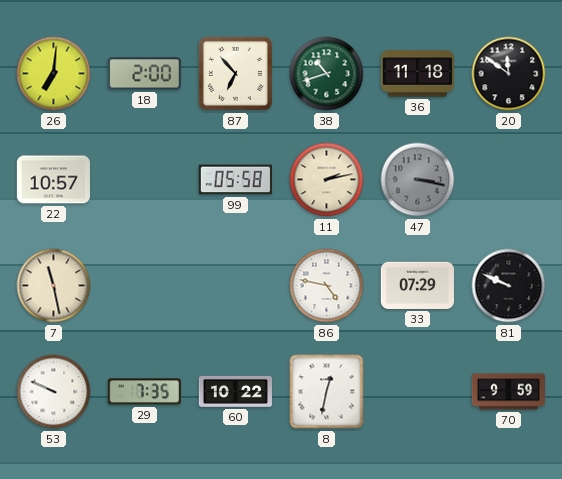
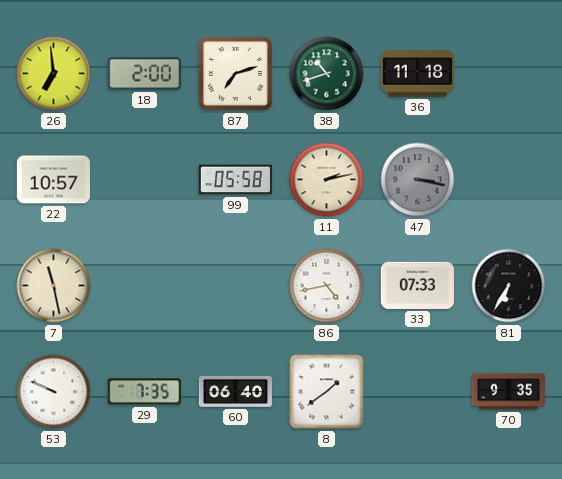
26: 7:01 -> 6:59 (54, 74)
87: 6:53 -> 7:12 (235, 73)
20: 11:51 -> none (509, 74)
86: 4:47 -> 4:43 (327, 286)
33: 07:29 -> 07:33 (417, 285)
81: 9:49 -> 6:35 (509, 286)
60: 10:22 -> 06:40 (235, 391)
8: 12:32 -> 1:39 (327, 392)
70: 9:59 -> 9:35 (508, 392)
